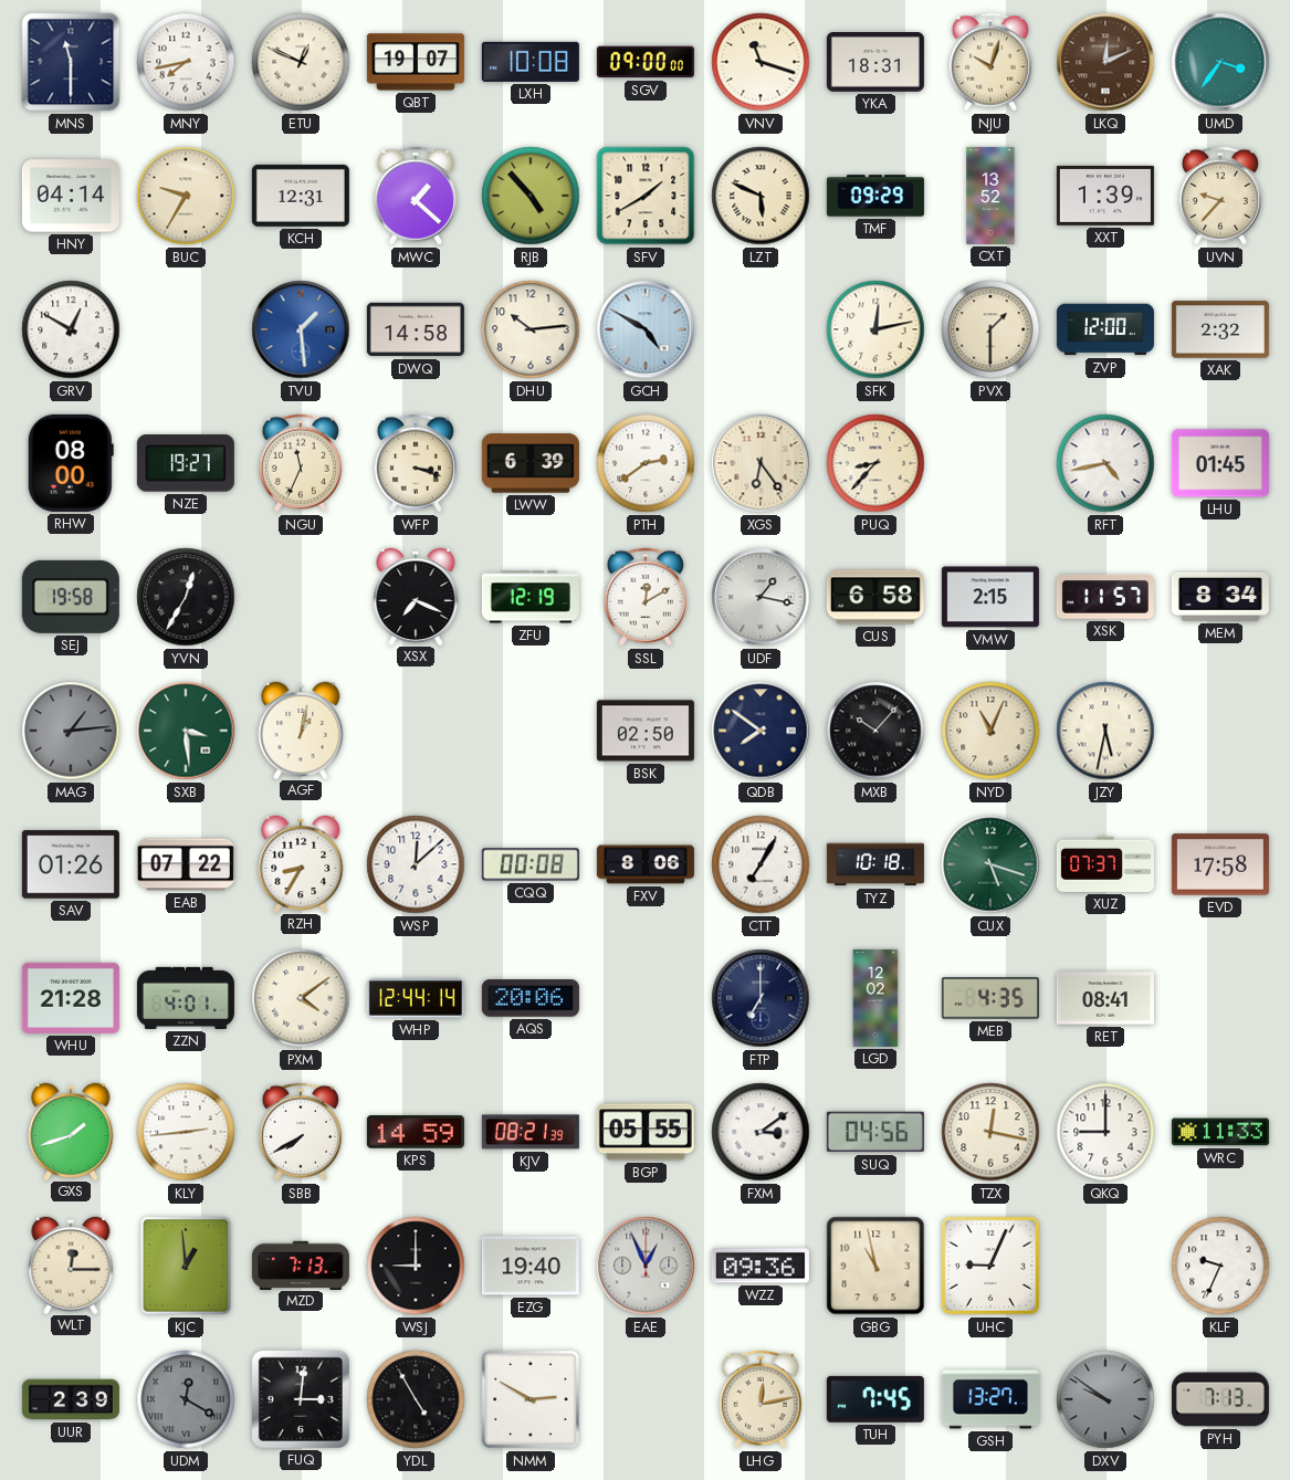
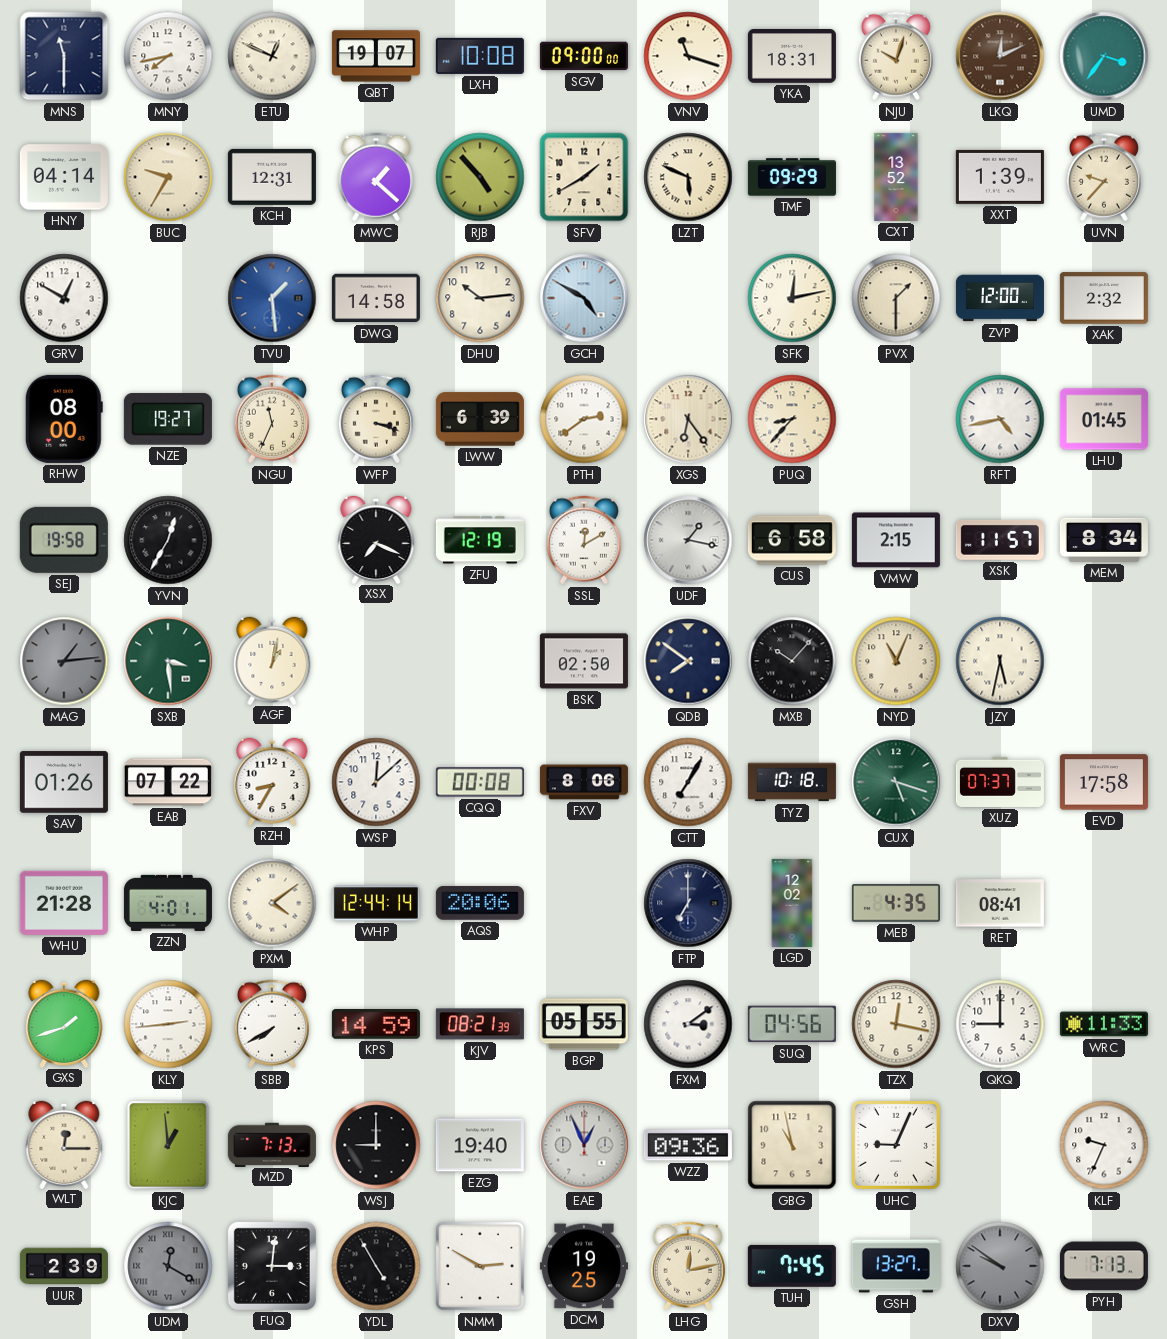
DCM: none -> 19:25 (584, 1266)
